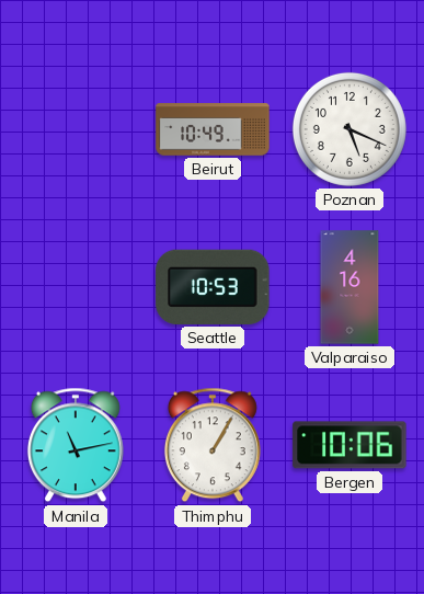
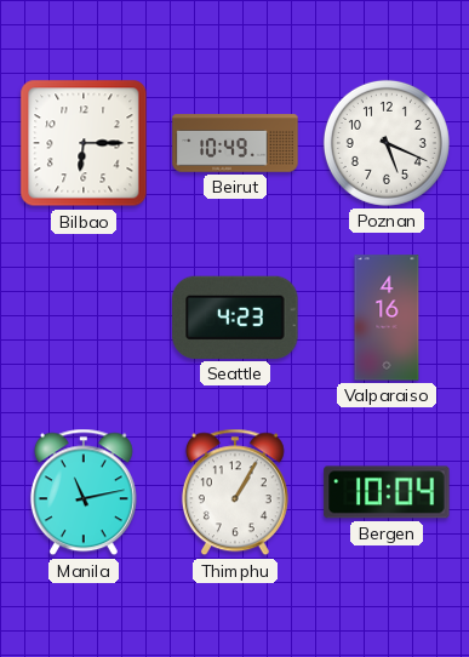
Bilbao: none -> 6:15 (84, 143)
Seattle: 10:53 -> 4:23 (235, 318)
Bergen: 10:06 -> 10:04 (387, 492)
